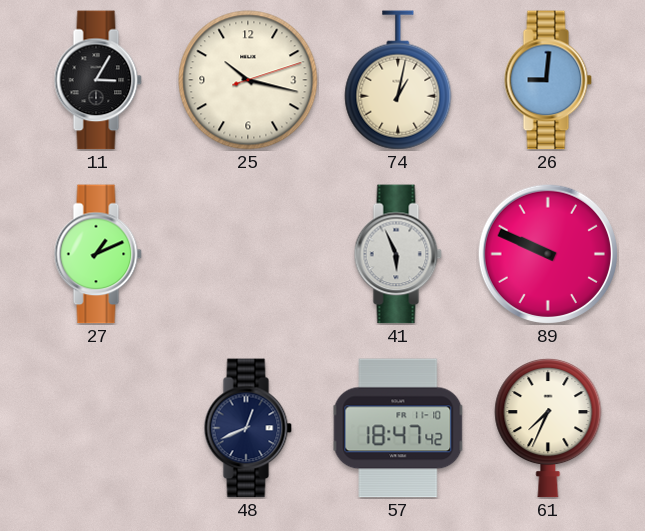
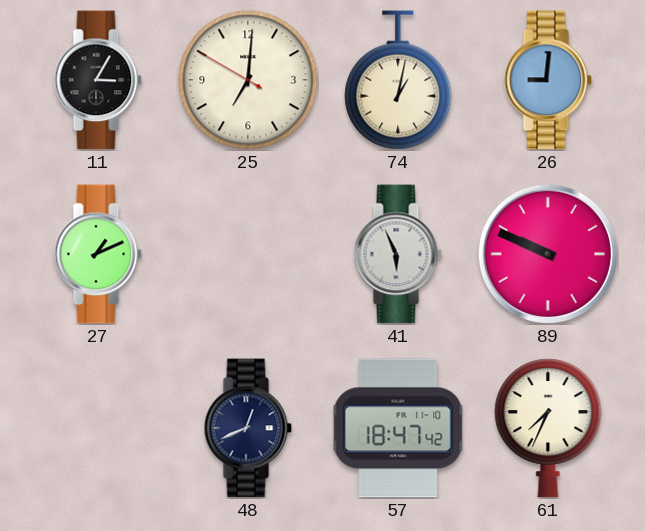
25: 10:17 -> 7:00 (248, 80)
